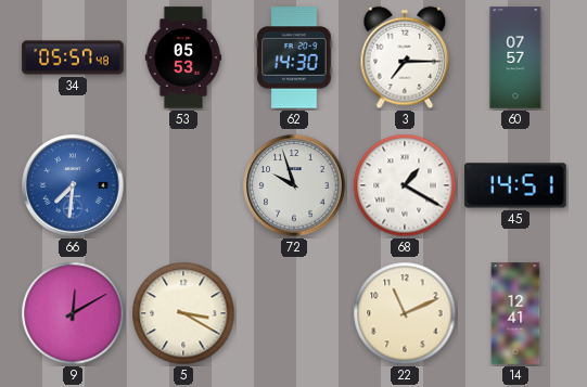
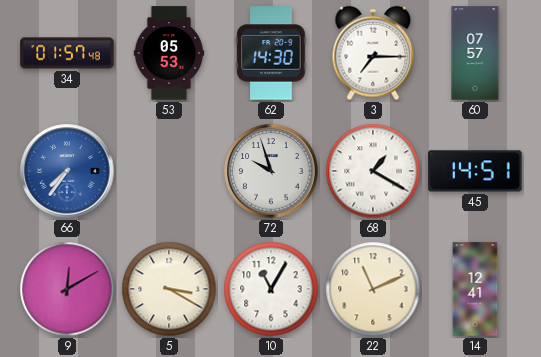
34: 05:57 -> 01:57 (67, 53)
66: 7:31 -> 7:36 (67, 171)
10: none -> 11:05 (271, 289)
